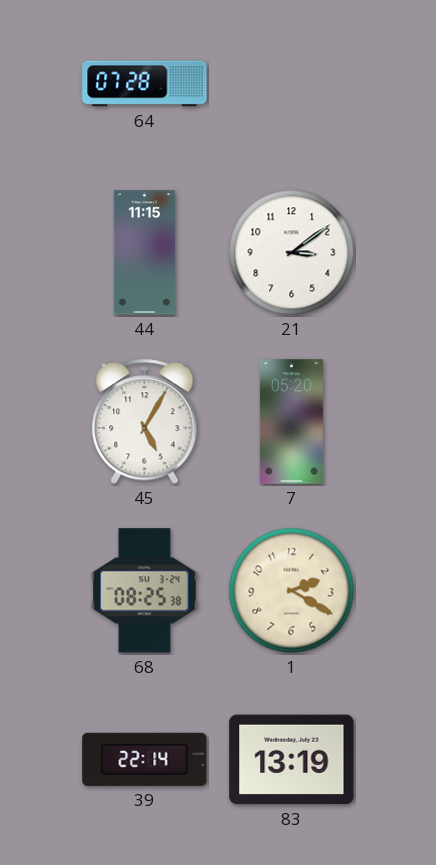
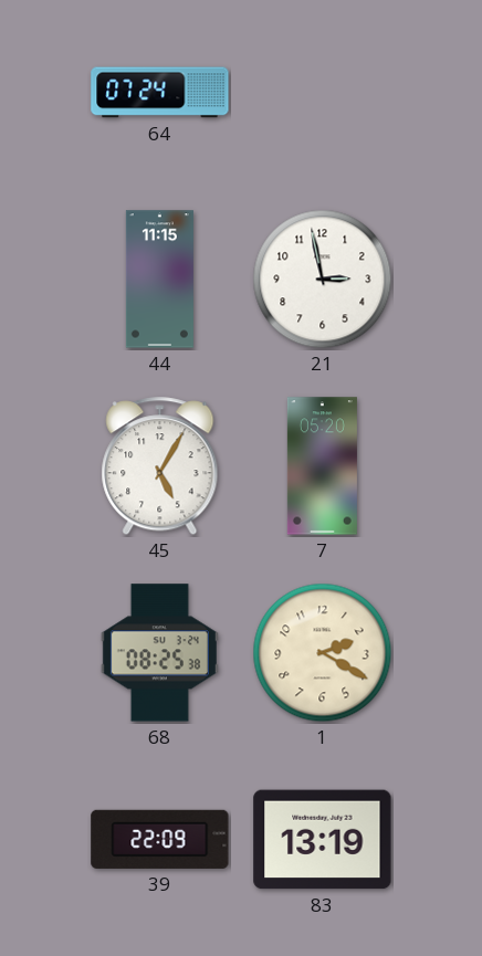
64: 07:28 -> 07:24 (160, 93)
21: 3:09 -> 2:58 (323, 280)
39: 22:14 -> 22:09 (160, 839)
